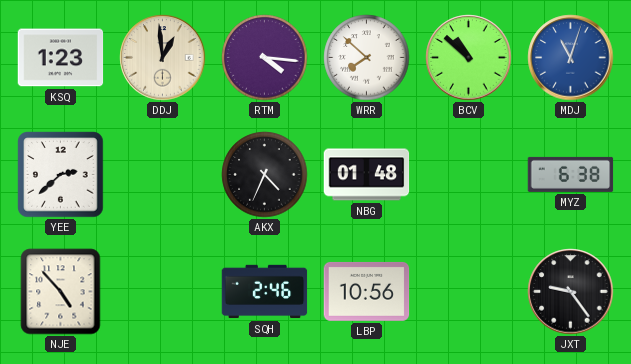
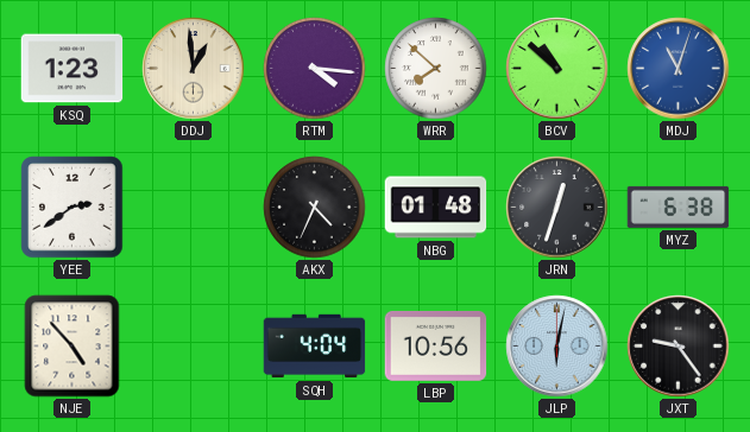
YEE: 2:38 -> 2:39 (73, 208)
JRN: none -> 12:33 (557, 208)
SQH: 2:46 -> 4:04 (315, 347)
JLP: none -> 6:02 (557, 347)
